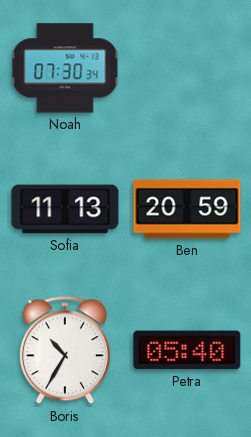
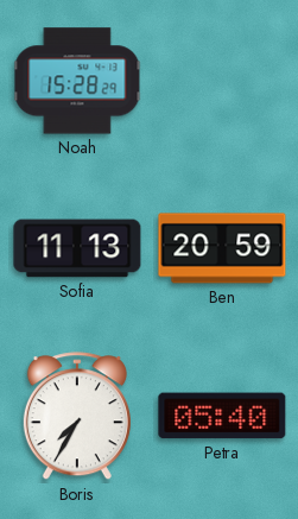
Noah: 07:30 -> 15:28 (77, 81)
Boris: 10:35 -> 7:35 (77, 417)
